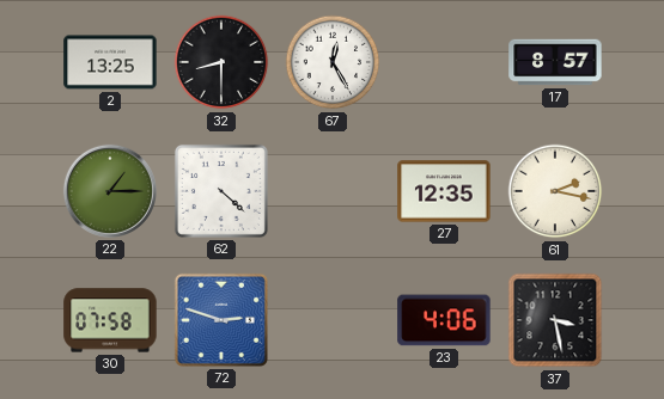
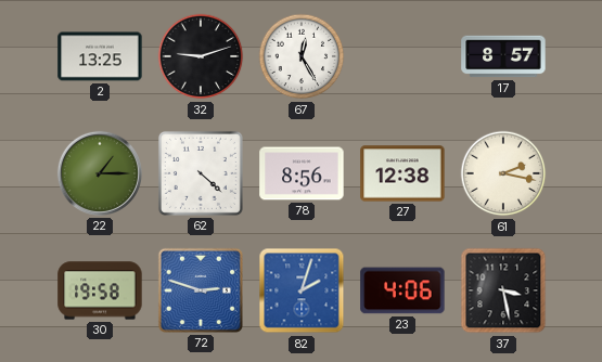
32: 8:30 -> 9:12 (201, 56)
78: none -> 8:56 (302, 173)
27: 12:35 -> 12:38 (402, 173)
30: 07:58 -> 19:58 (100, 290)
82: none -> 2:03 (302, 290)
